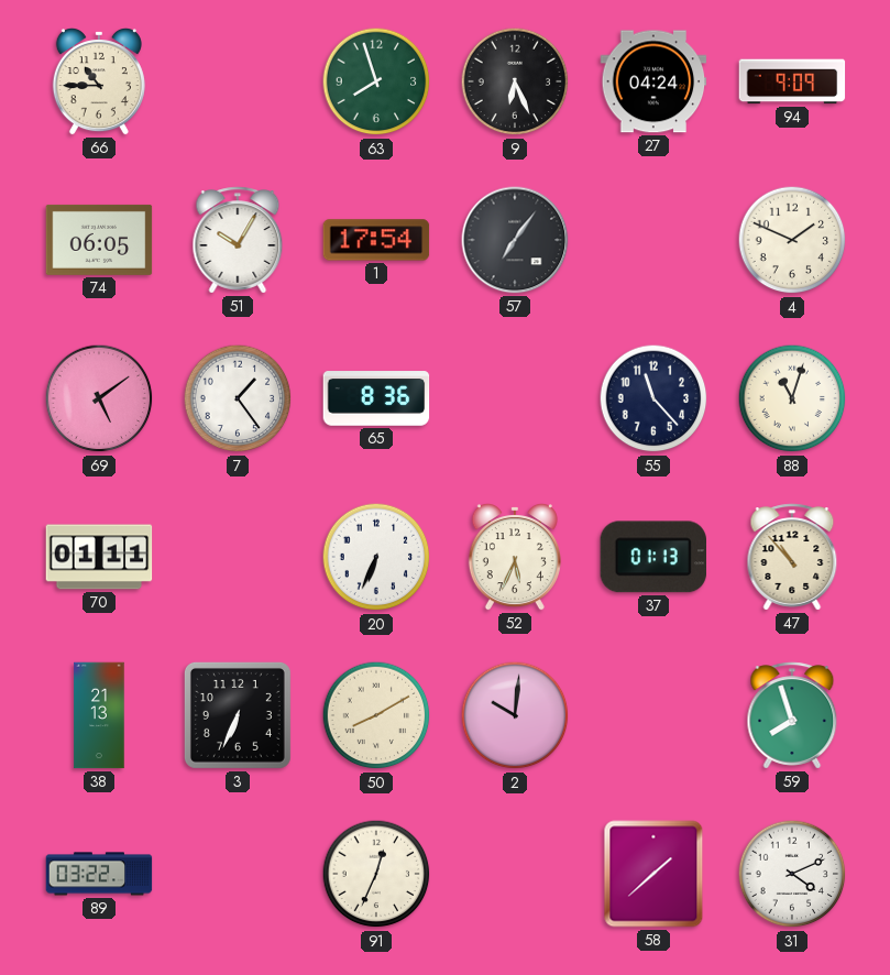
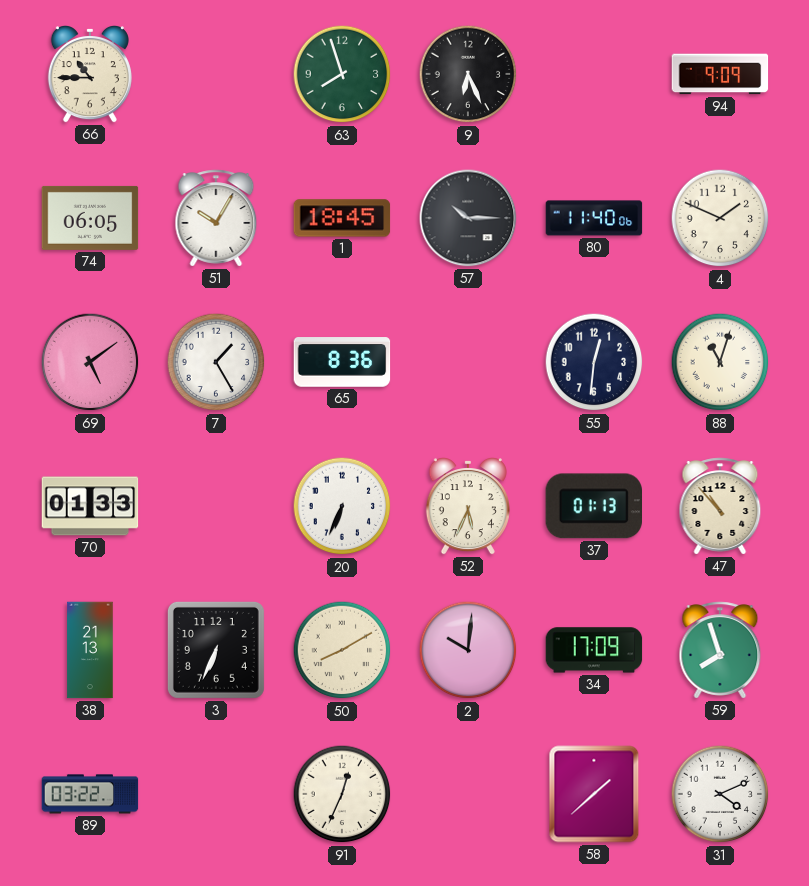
27: 04:24 -> none (653, 81)
1: 17:54 -> 18:45 (342, 218)
57: 7:06 -> 10:15 (468, 218)
80: none -> 11:40 (594, 218)
7: 1:24 -> 1:25 (216, 362)
55: 11:23 -> 12:31 (594, 362)
70: 01:11 -> 01:33 (90, 506)
34: none -> 17:09 (594, 650)
